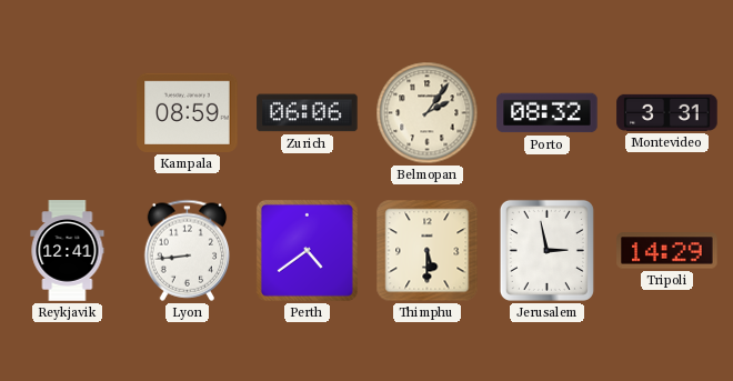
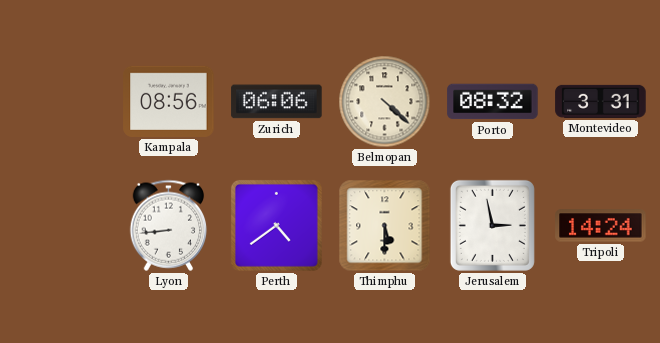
Kampala: 08:59 -> 08:56 (169, 101)
Belmopan: 2:06 -> 4:22 (385, 102)
Reykjavik: 12:41 -> none (68, 251)
Tripoli: 14:29 -> 14:24 (601, 226)
